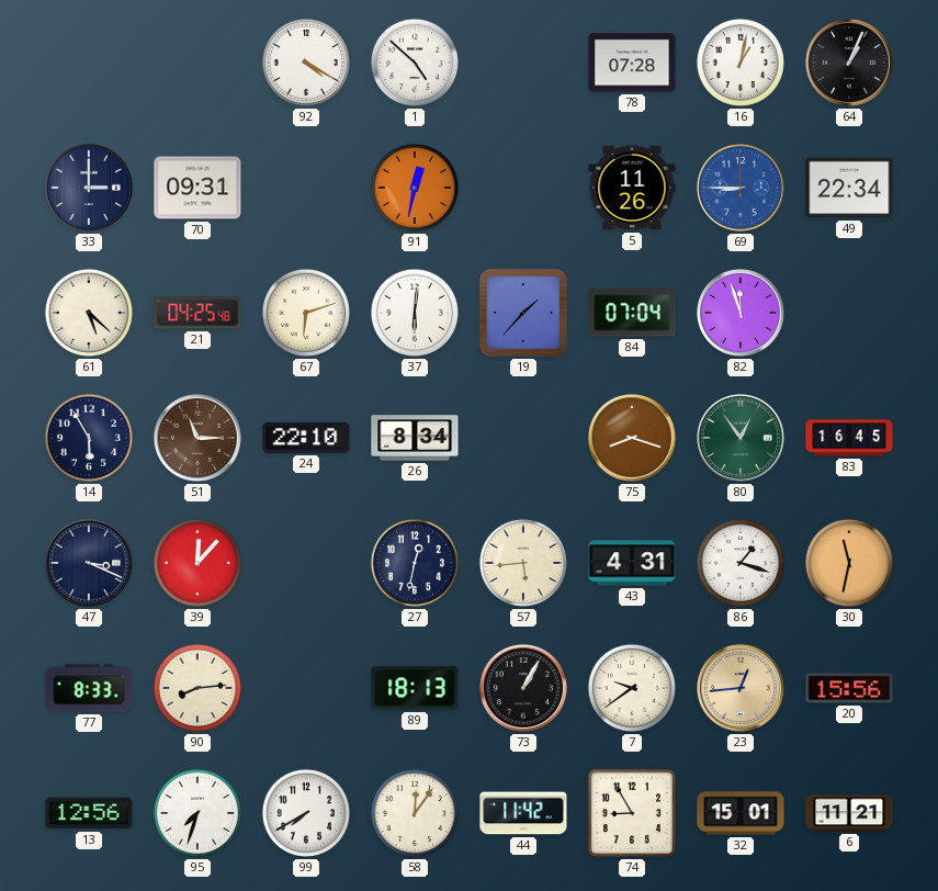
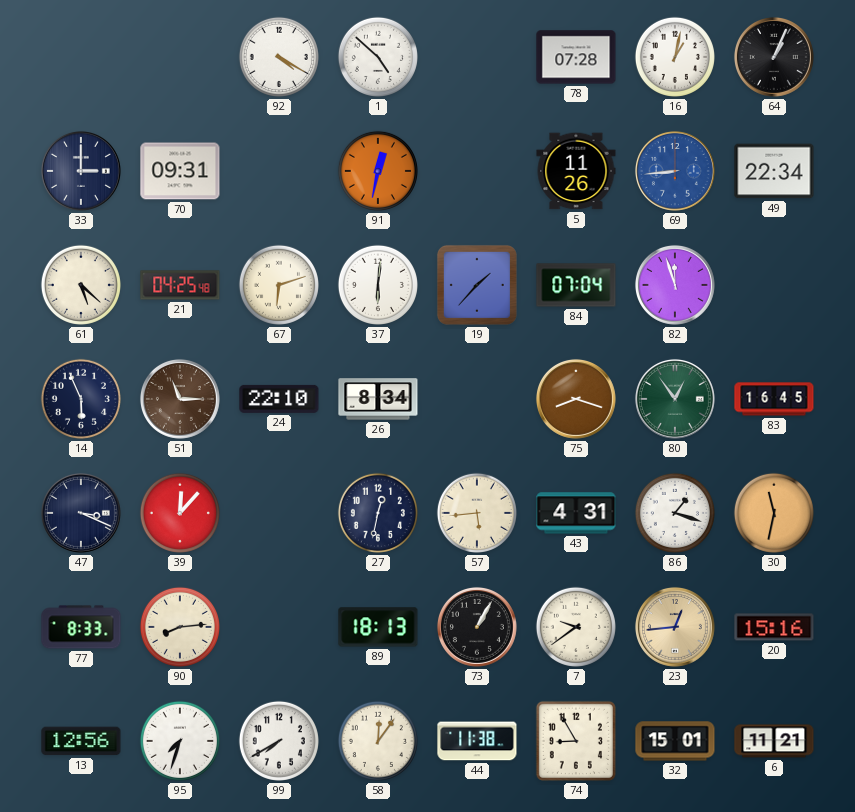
69: 8:45 -> 8:44 (675, 171)
14: 5:55 -> 5:56 (81, 399)
20: 15:56 -> 15:16 (774, 627)
44: 11:42 -> 11:38 (477, 741)
